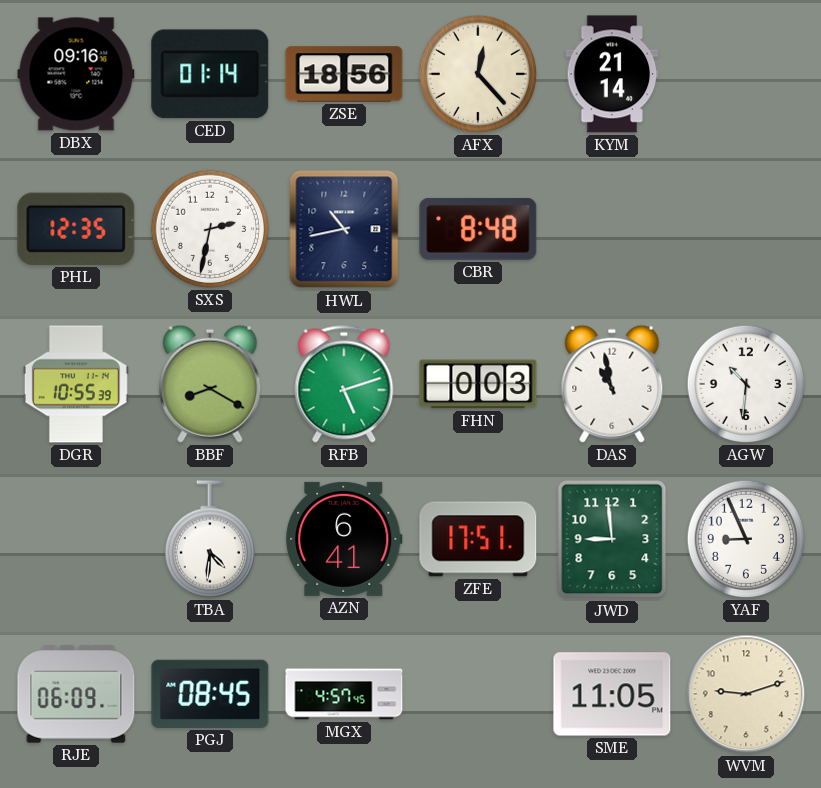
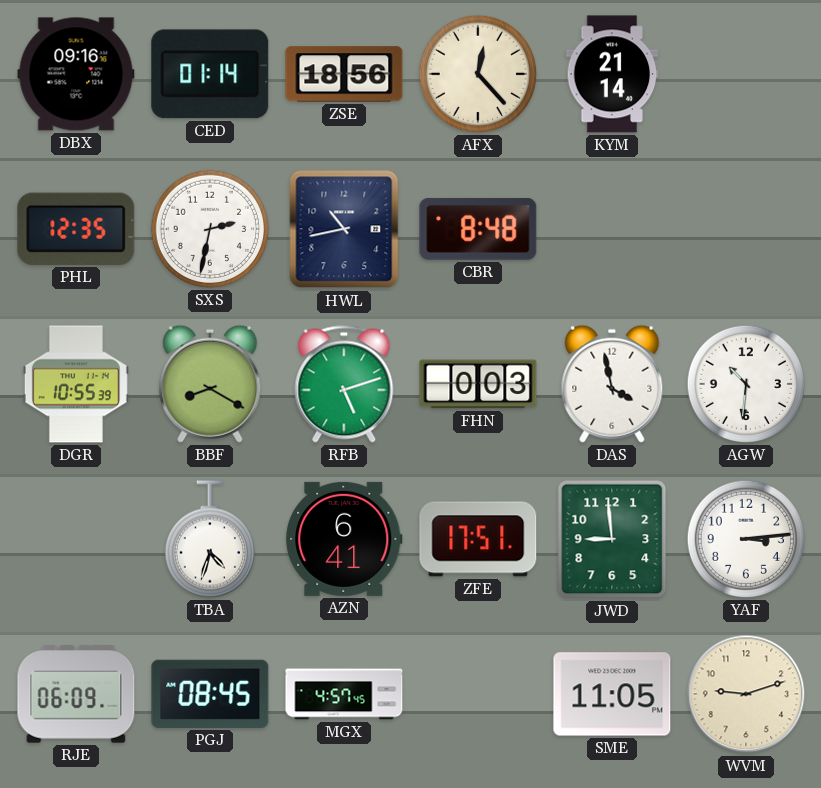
DAS: 10:58 -> 3:58 (612, 384)
TBA: 4:31 -> 4:33 (210, 539)
YAF: 8:56 -> 3:14 (746, 539)
